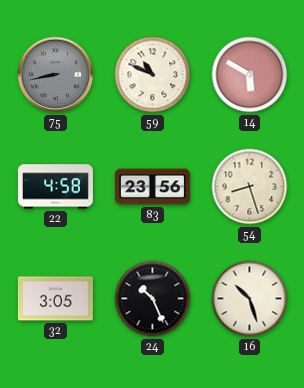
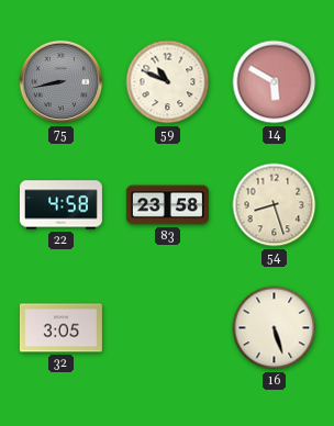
83: 23:56 -> 23:58 (167, 205)
24: 10:26 -> none (153, 299)
16: 10:27 -> 5:27 (275, 328)
